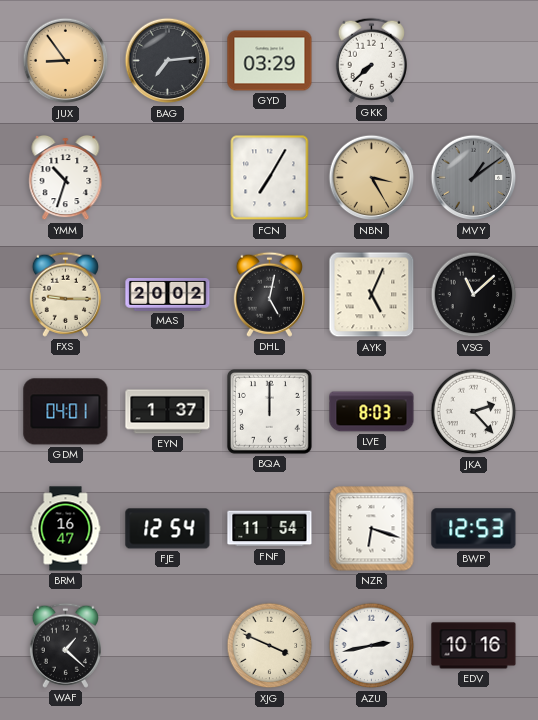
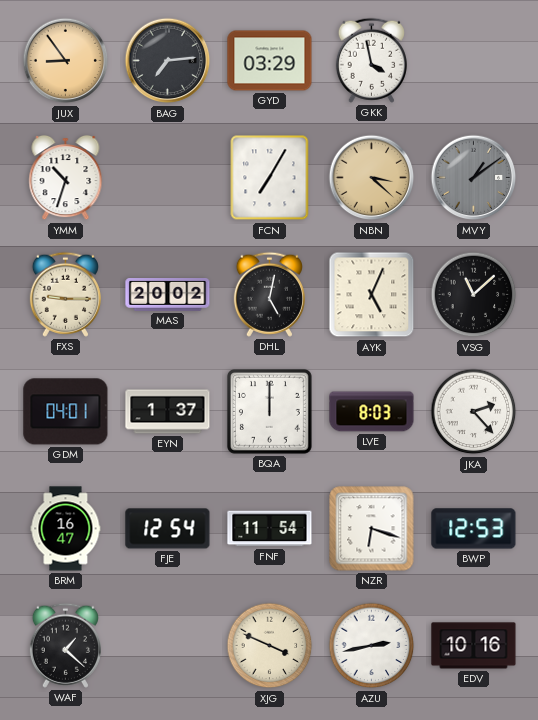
GKK: 7:38 -> 3:58 (371, 60)
NBN: 3:25 -> 3:22 (372, 178)
